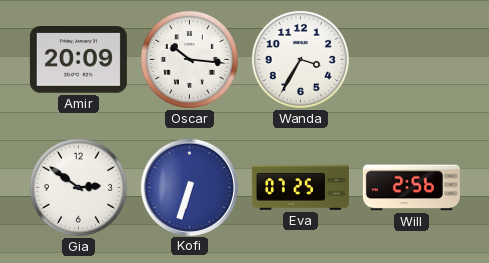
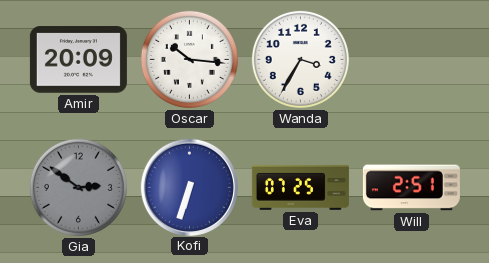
Gia dial: white -> grey (78, 187)
Will: 2:56 -> 2:51 (411, 188)
